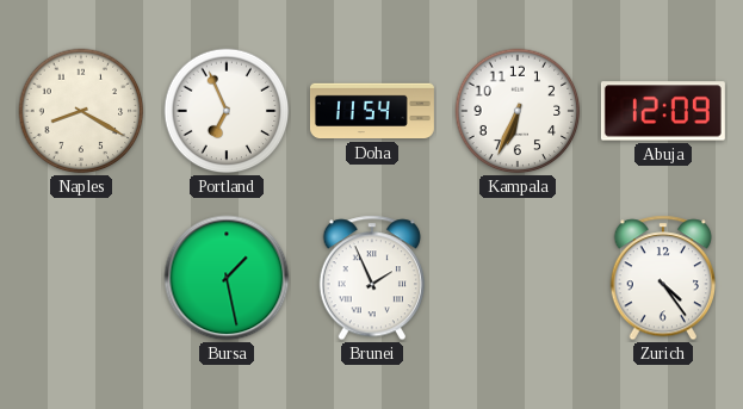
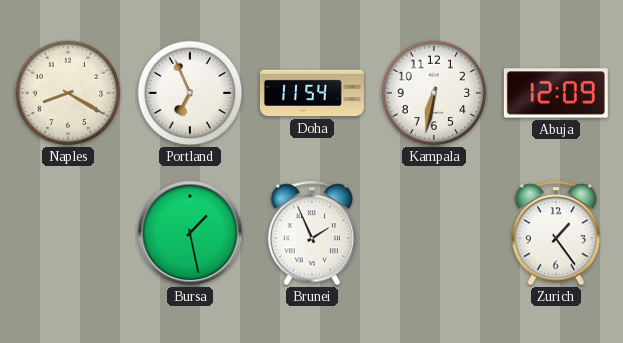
Kampala: 6:34 -> 6:32 (434, 93)
Zurich: 4:24 -> 1:24 (555, 233)
